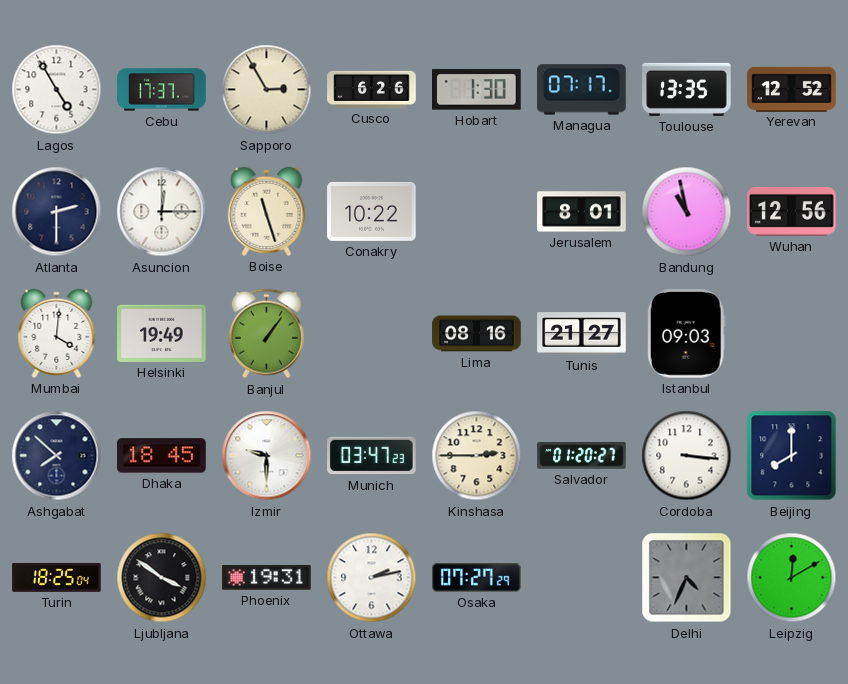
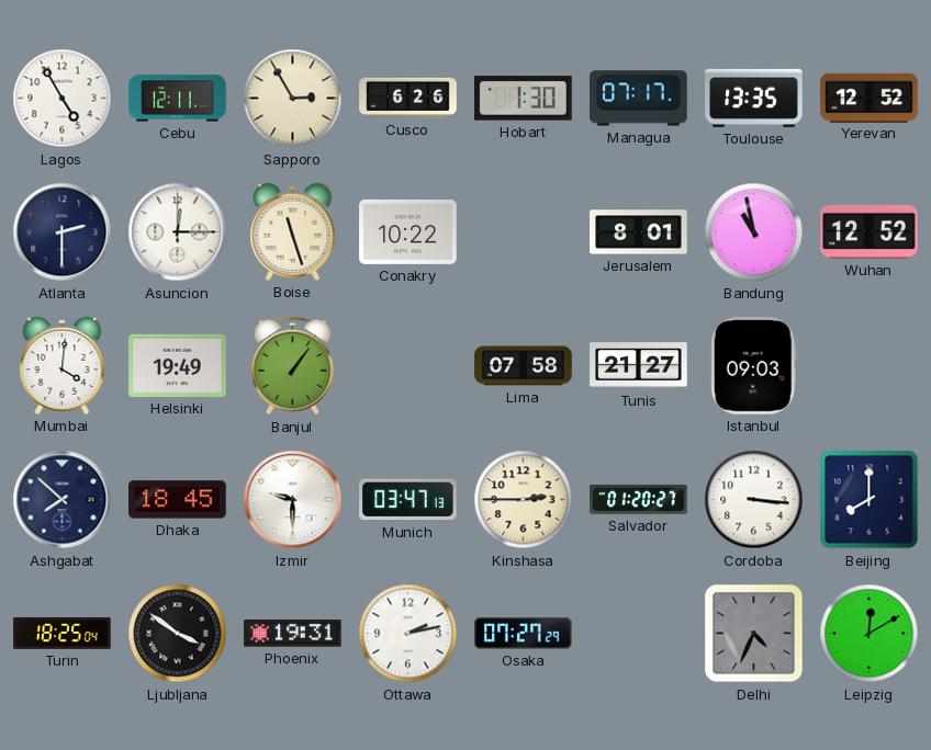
Cebu: 17:37 -> 12:11 (178, 99)
Wuhan: 12:56 -> 12:52 (870, 231)
Lima: 08:16 -> 07:58 (524, 366)
Munich: 03:47:23 -> 03:47:13 (408, 500)
